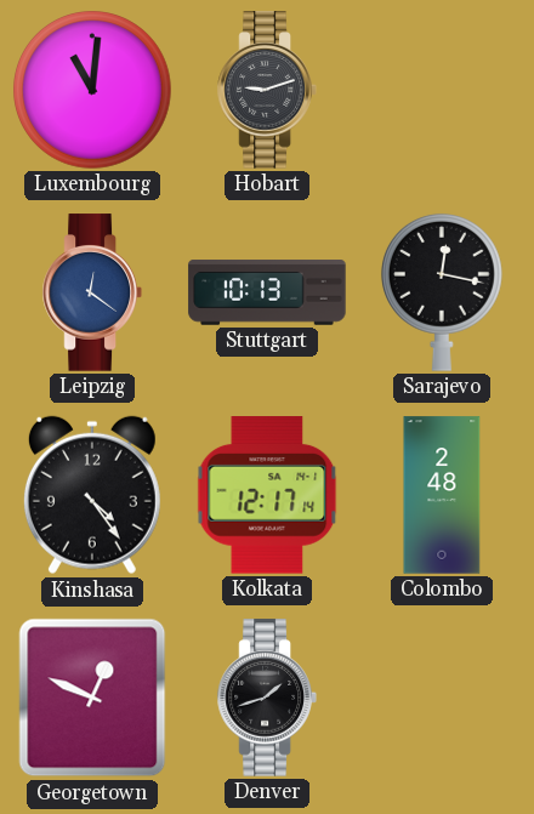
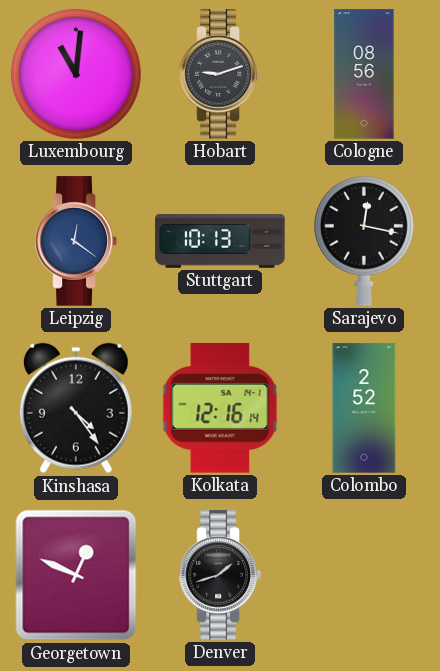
Cologne: none -> 08:56 (364, 74)
Kolkata: 12:17 -> 12:16 (220, 408)
Colombo: 2:48 -> 2:52 (364, 408)
